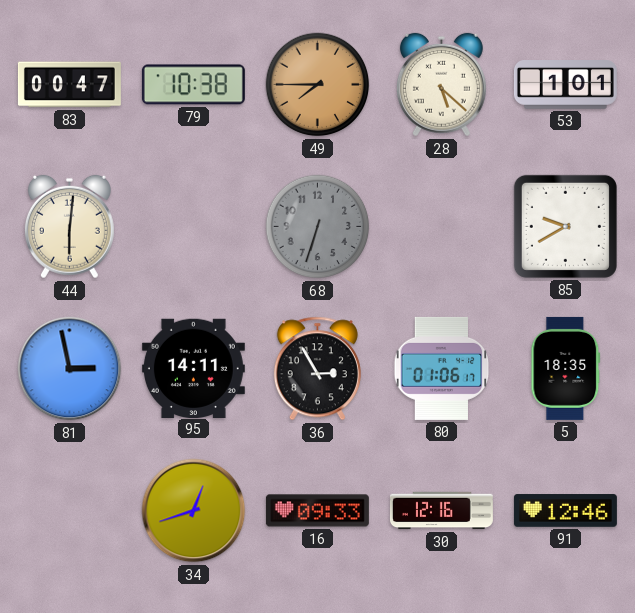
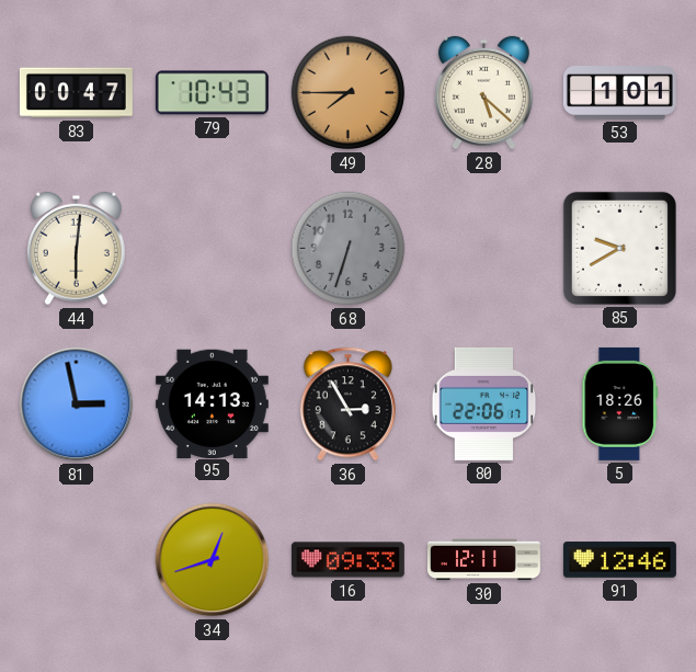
79: 10:38 -> 10:43 (212, 93)
95: 14:11 -> 14:13 (212, 403)
80: 01:06 -> 22:06 (484, 403)
5: 18:35 -> 18:26 (620, 403)
30: 12:16 -> 12:11 (483, 560)
